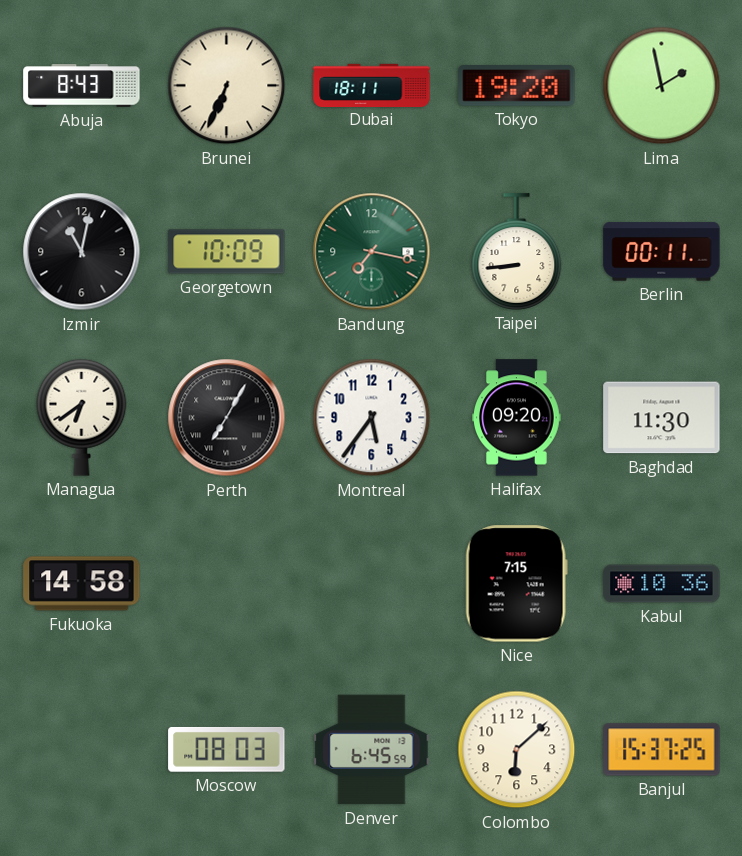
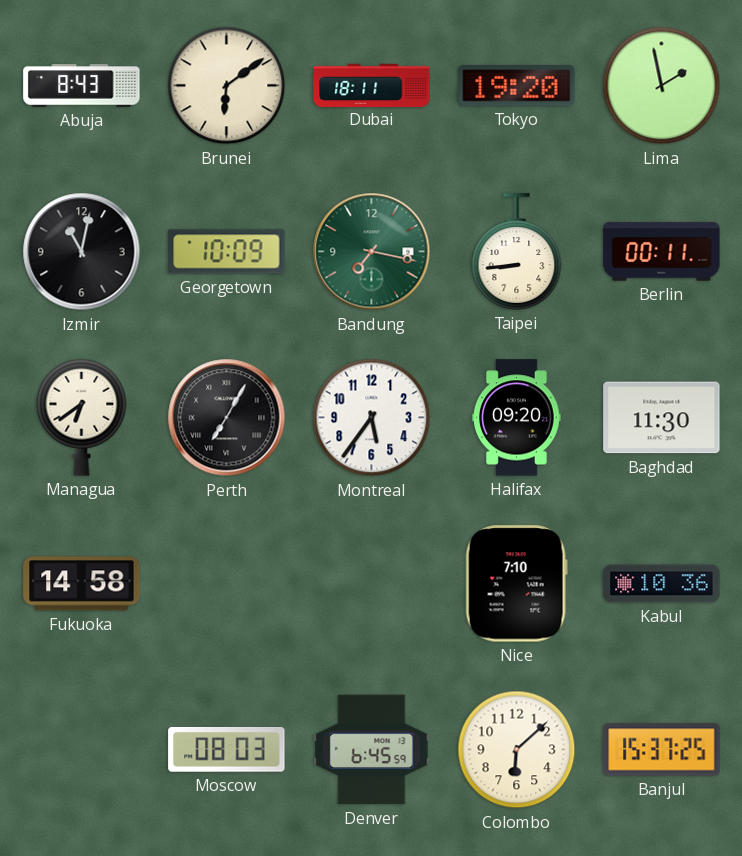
Brunei: 6:34 -> 6:09 (227, 86)
Nice: 7:15 -> 7:10 (516, 584)
